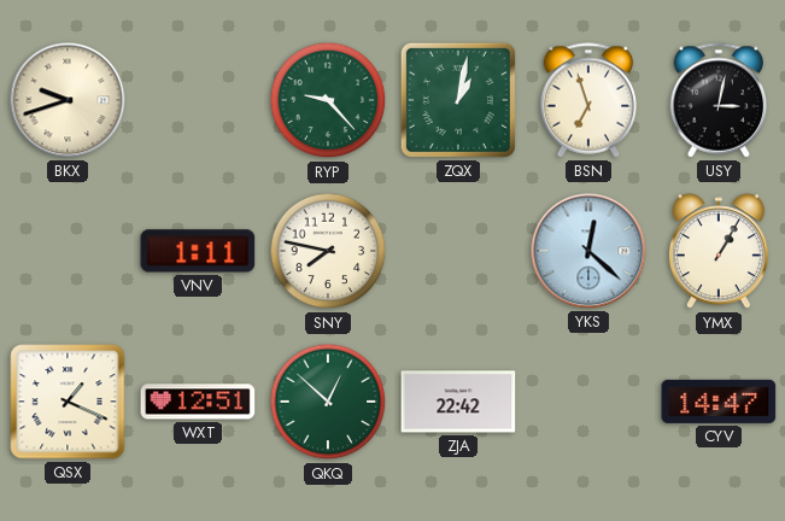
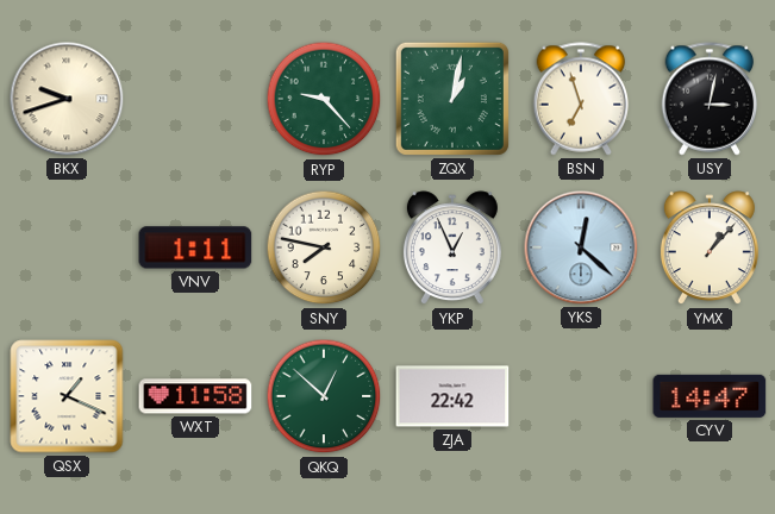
YKP: none -> 12:56 (452, 249)
YMX: 1:05 -> 1:07 (710, 249)
WXT: 12:51 -> 11:58 (195, 396)
